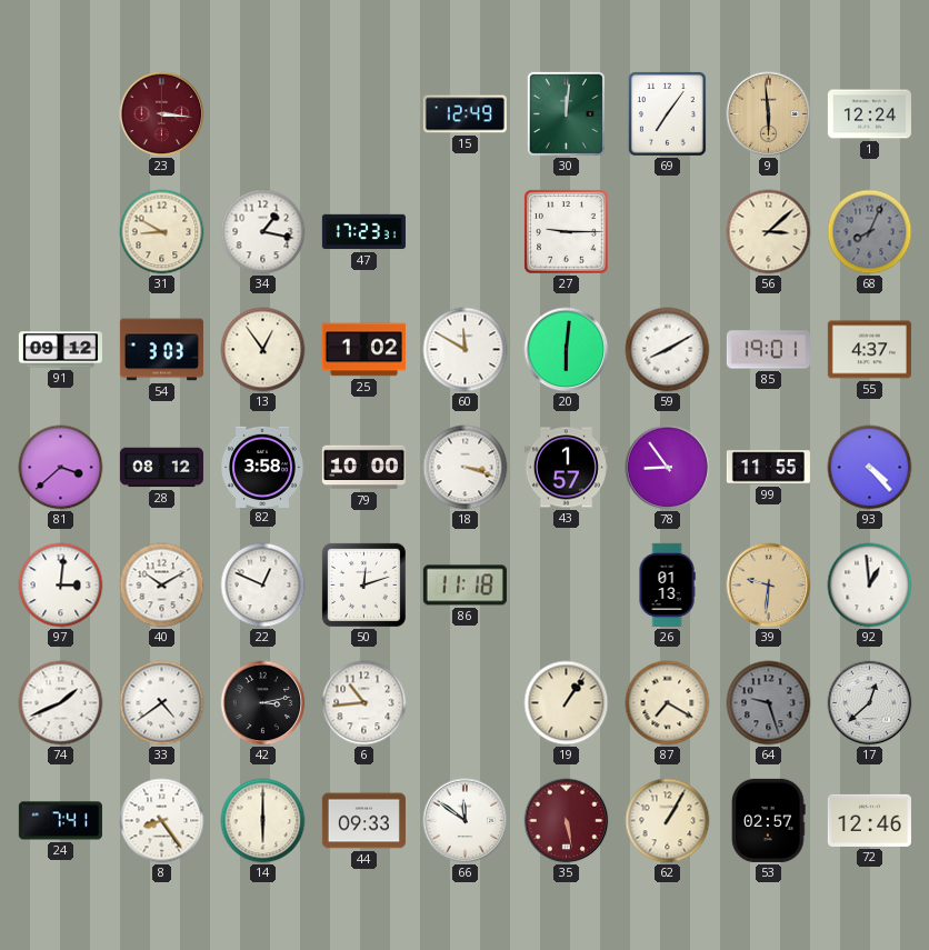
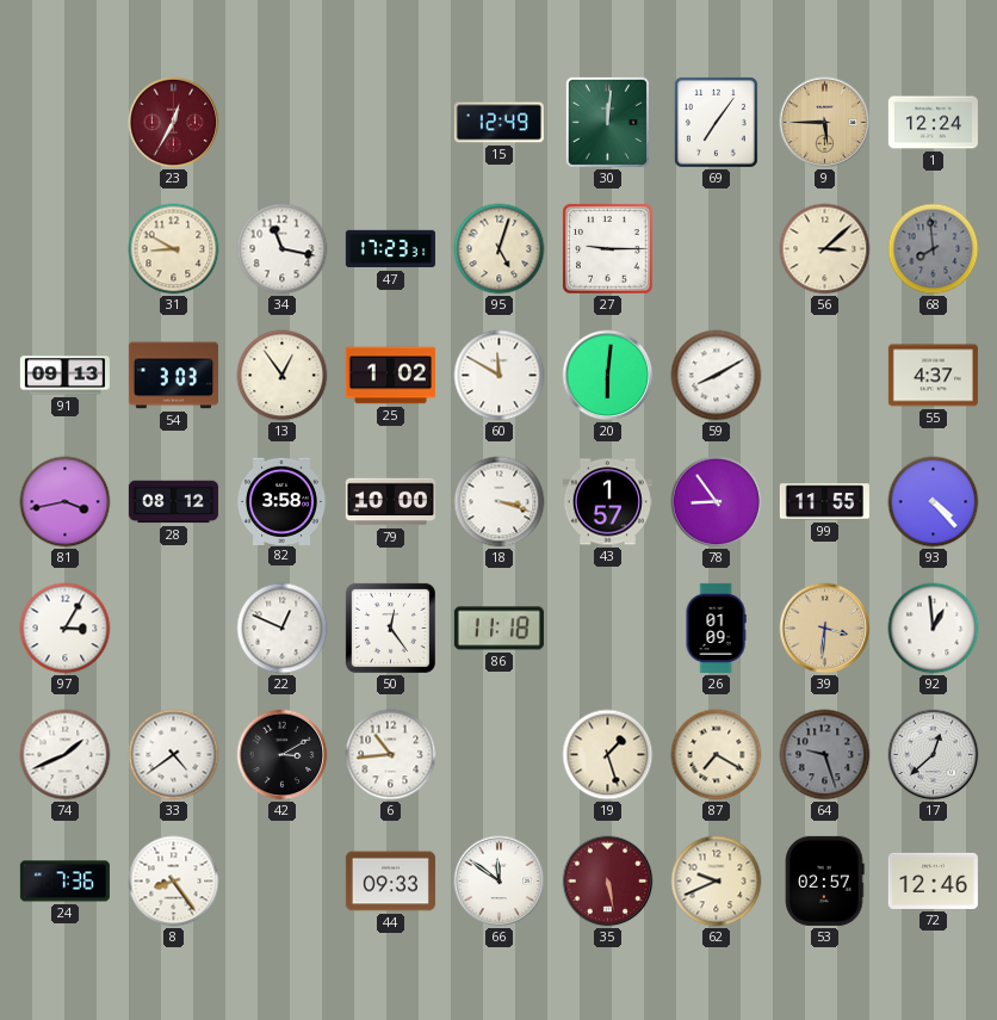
23: 3:16 -> 12:35 (174, 123)
9: 5:59 -> 5:45 (825, 123)
34: 1:17 -> 11:17 (283, 249)
95: none -> 5:03 (500, 249)
68: 8:04 -> 7:59 (934, 249)
91: 09:12 -> 09:13 (64, 376)
85: 19:01 -> none (768, 350)
81: 3:38 -> 3:43 (66, 502)
97: 3:01 -> 3:05 (66, 629)
40: 10:10 -> none (162, 586)
50: 12:12 -> 12:24 (390, 628)
26: 01:13 -> 01:09 (716, 628)
39: 9:31 -> 3:31 (825, 629)
42: 3:13 -> 3:10 (283, 755)
19: 1:06 -> 1:27 (608, 755)
24: 7:41 -> 7:36 (64, 882)
14: 6:00 -> none (263, 821)
62: 1:05 -> 9:41 (717, 882)
